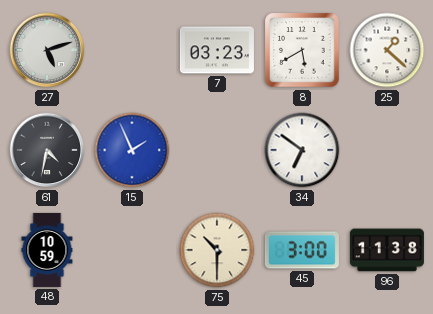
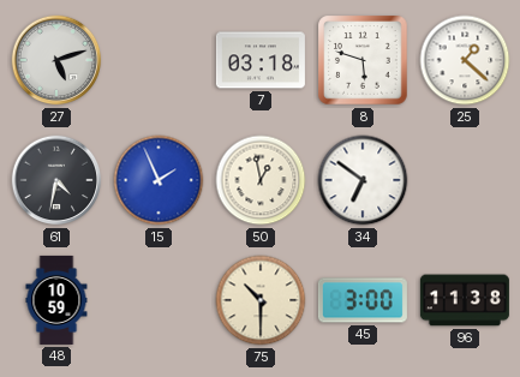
7: 03:23 -> 03:18 (261, 60)
8: 5:40 -> 5:48 (363, 60)
50: none -> 12:58 (261, 180)
